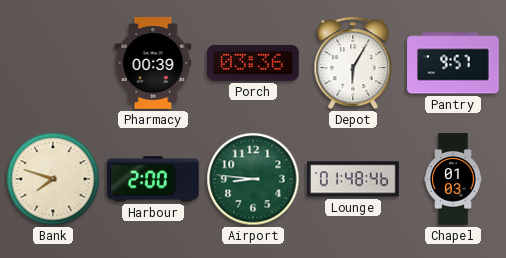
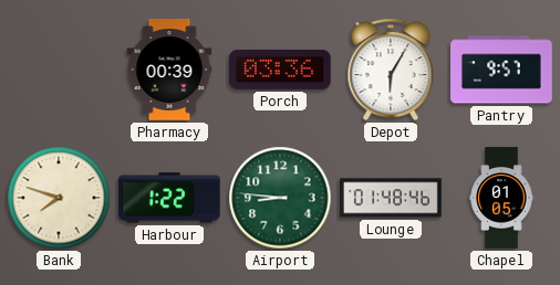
Harbour: 2:00 -> 1:22 (170, 198)
Chapel: 01:03 -> 01:05 (501, 198)
